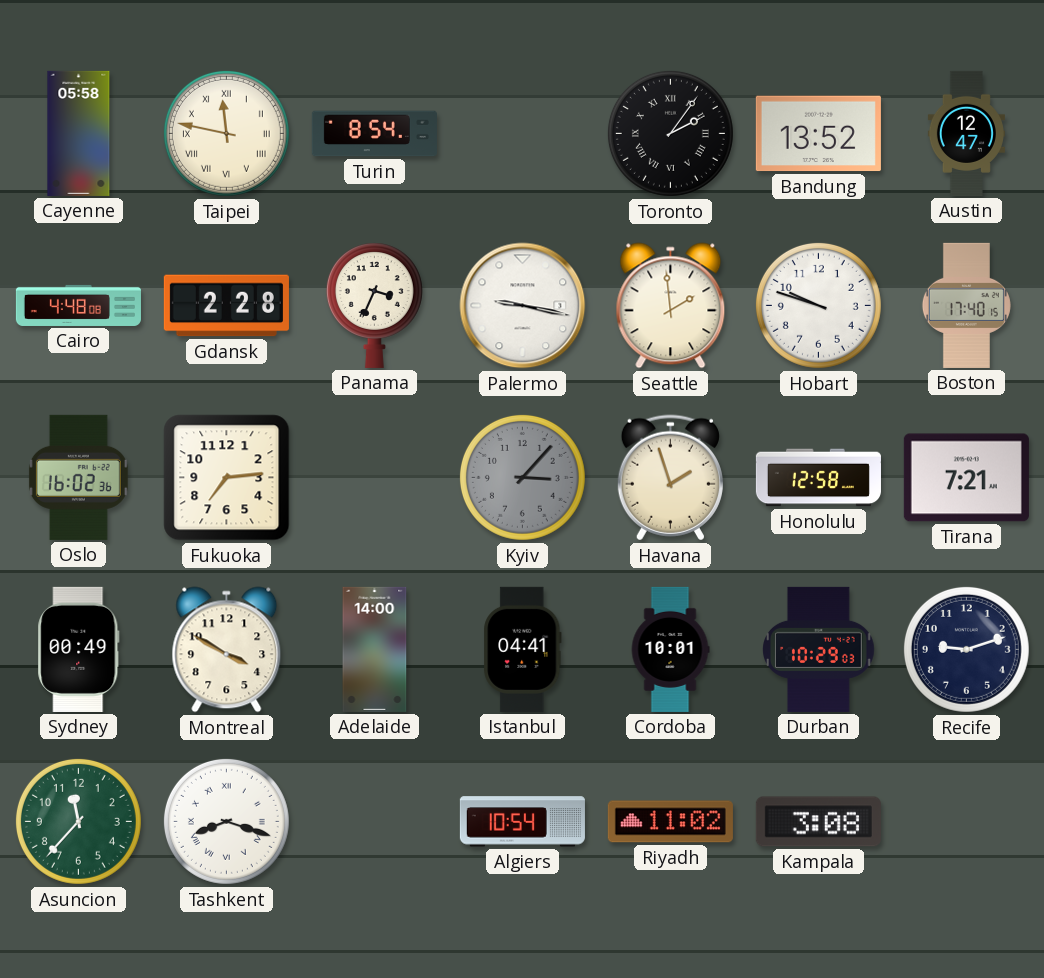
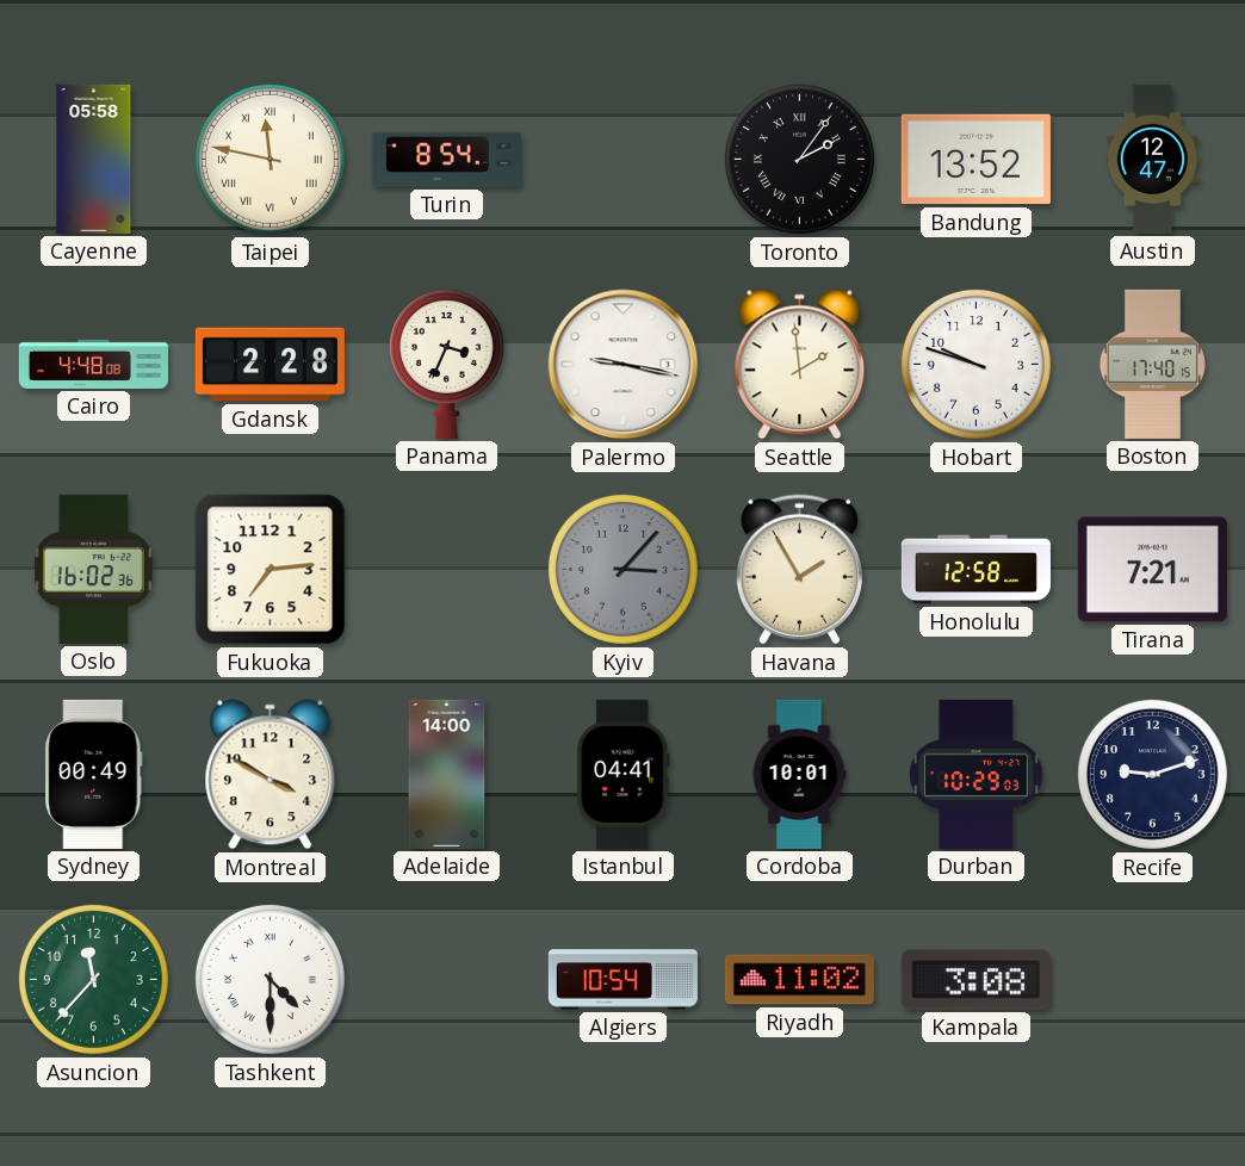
Havana: 1:57 -> 1:55 (799, 570)
Tashkent: 8:18 -> 4:30 (270, 979)
